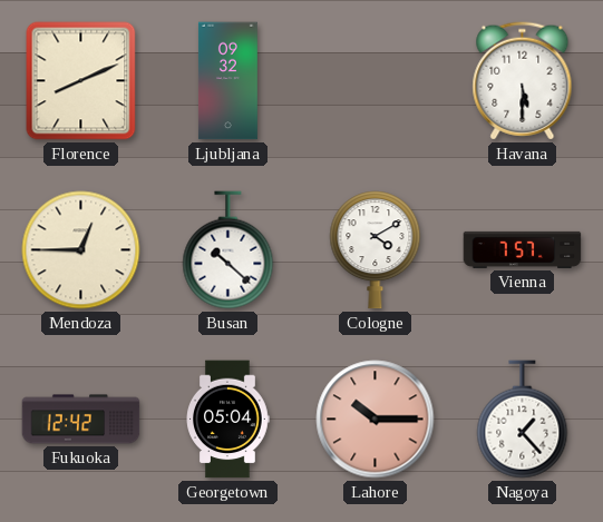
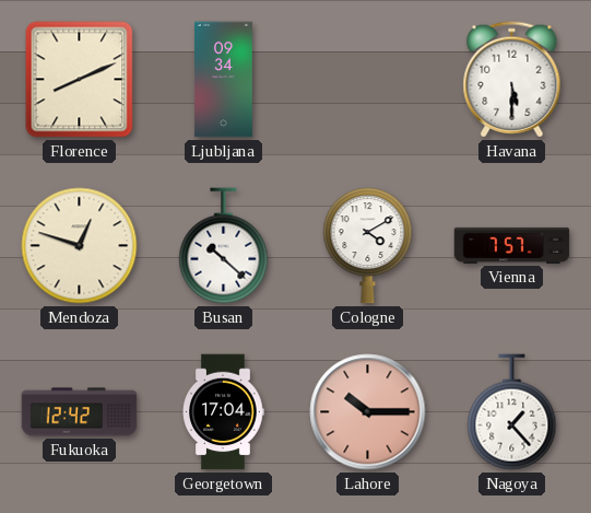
Ljubljana: 09:32 -> 09:34 (223, 80)
Mendoza: 12:45 -> 12:48 (80, 246)
Georgetown: 05:04 -> 17:04 (223, 412)
